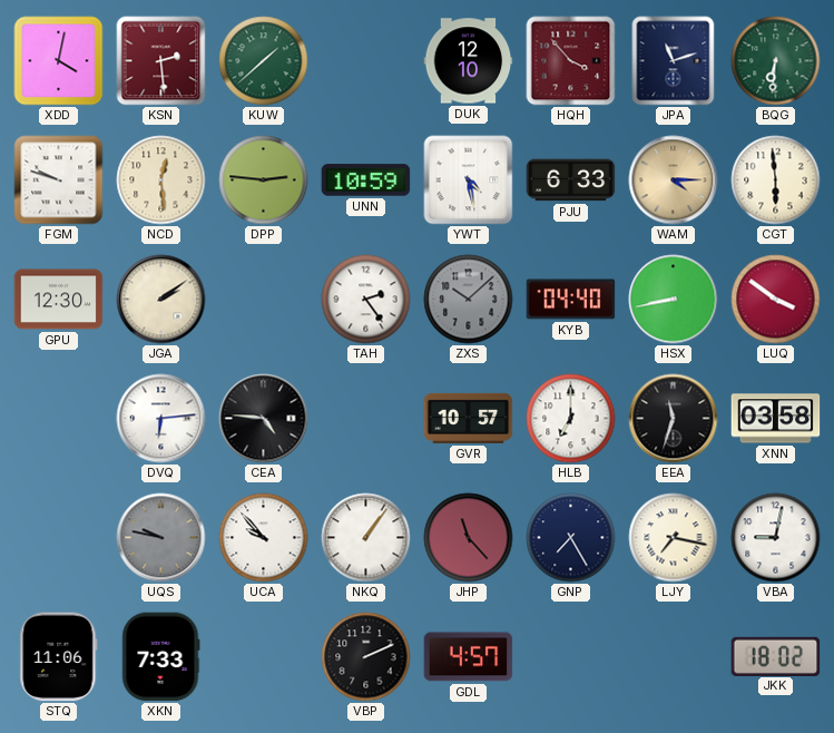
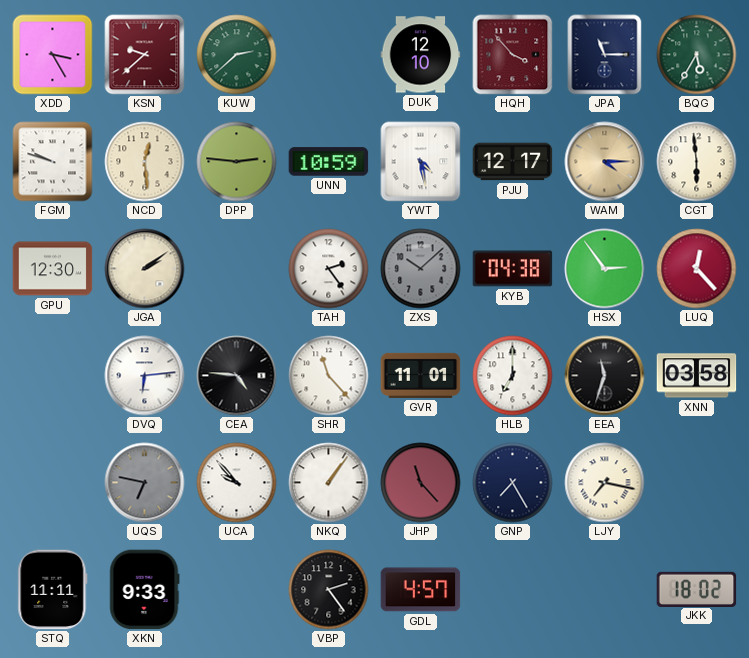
XDD: 4:02 -> 3:25 (53, 55)
KSN: 2:29 -> 9:38 (145, 55)
KUW: 1:38 -> 2:38 (237, 55)
JPA: 11:12 -> 11:15 (605, 55)
BQG: 6:31 -> 5:35 (697, 55)
PJU: 6:33 -> 12:17 (513, 162)
KYB: 04:40 -> 04:38 (513, 269)
HSX: 8:43 -> 2:54 (605, 269)
LUQ: 3:51 -> 12:23 (697, 269)
SHR: none -> 11:23 (329, 376)
GVR: 10:57 -> 11:01 (421, 375)
UQS: 9:47 -> 6:47 (145, 483)
VBA: 9:02 -> none (776, 538)
STQ: 11:06 -> 11:11 (53, 590)
XKN: 7:33 -> 9:33 (145, 590)
VBP: 2:11 -> 2:24 (329, 590)
